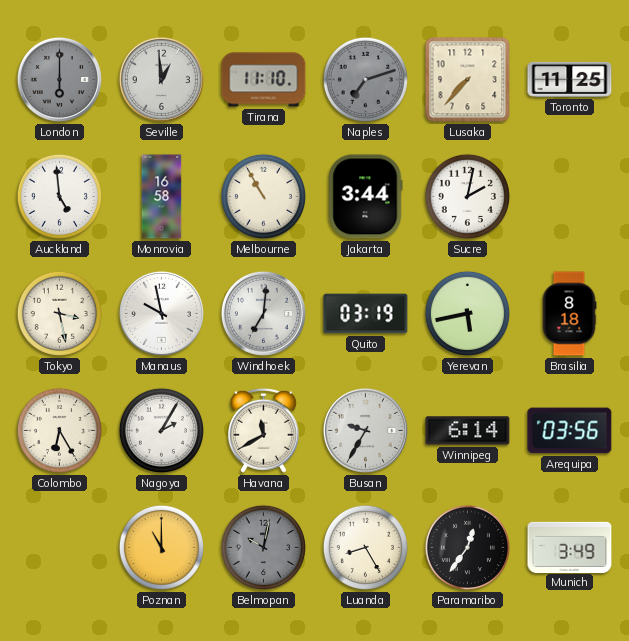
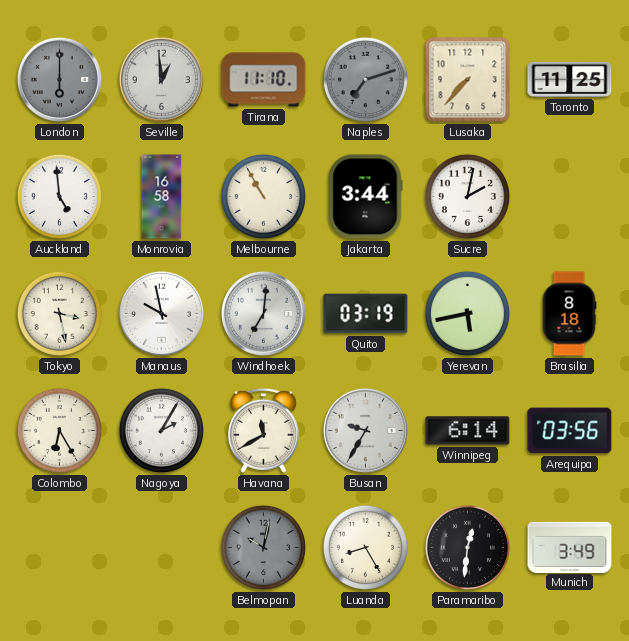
Poznan: 11:00 -> none (161, 547)
Paramaribo: 12:36 -> 12:31 (467, 547)
